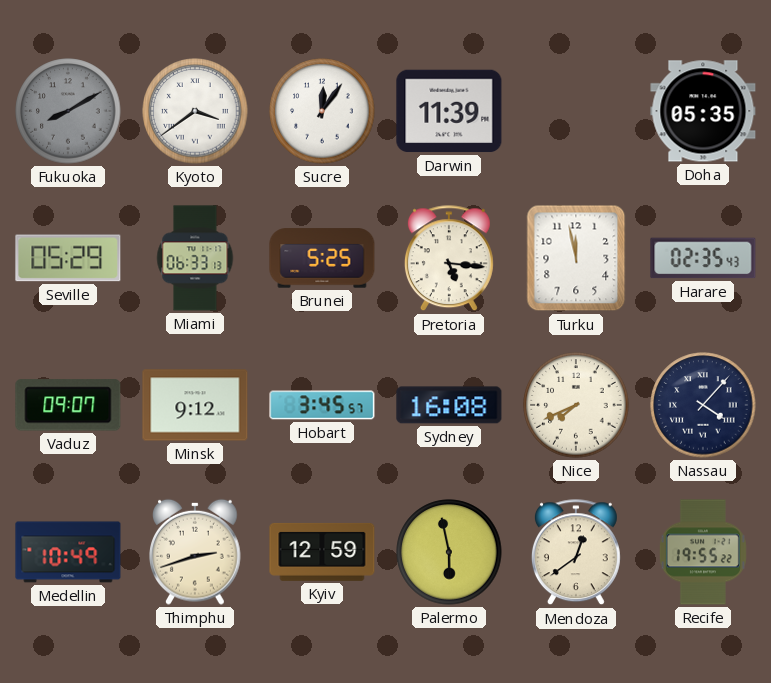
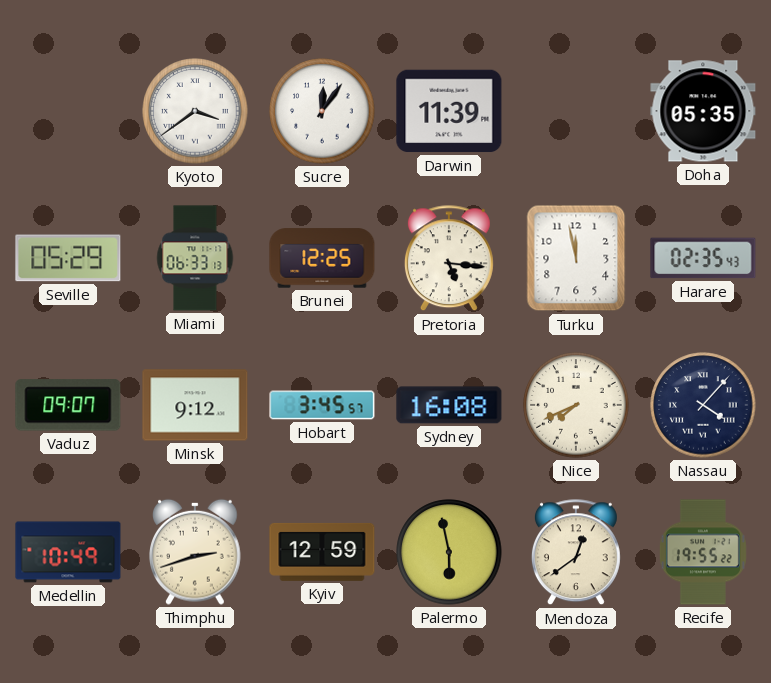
Fukuoka: 8:10 -> none (68, 111)
Brunei: 5:25 -> 12:25 (322, 258)
